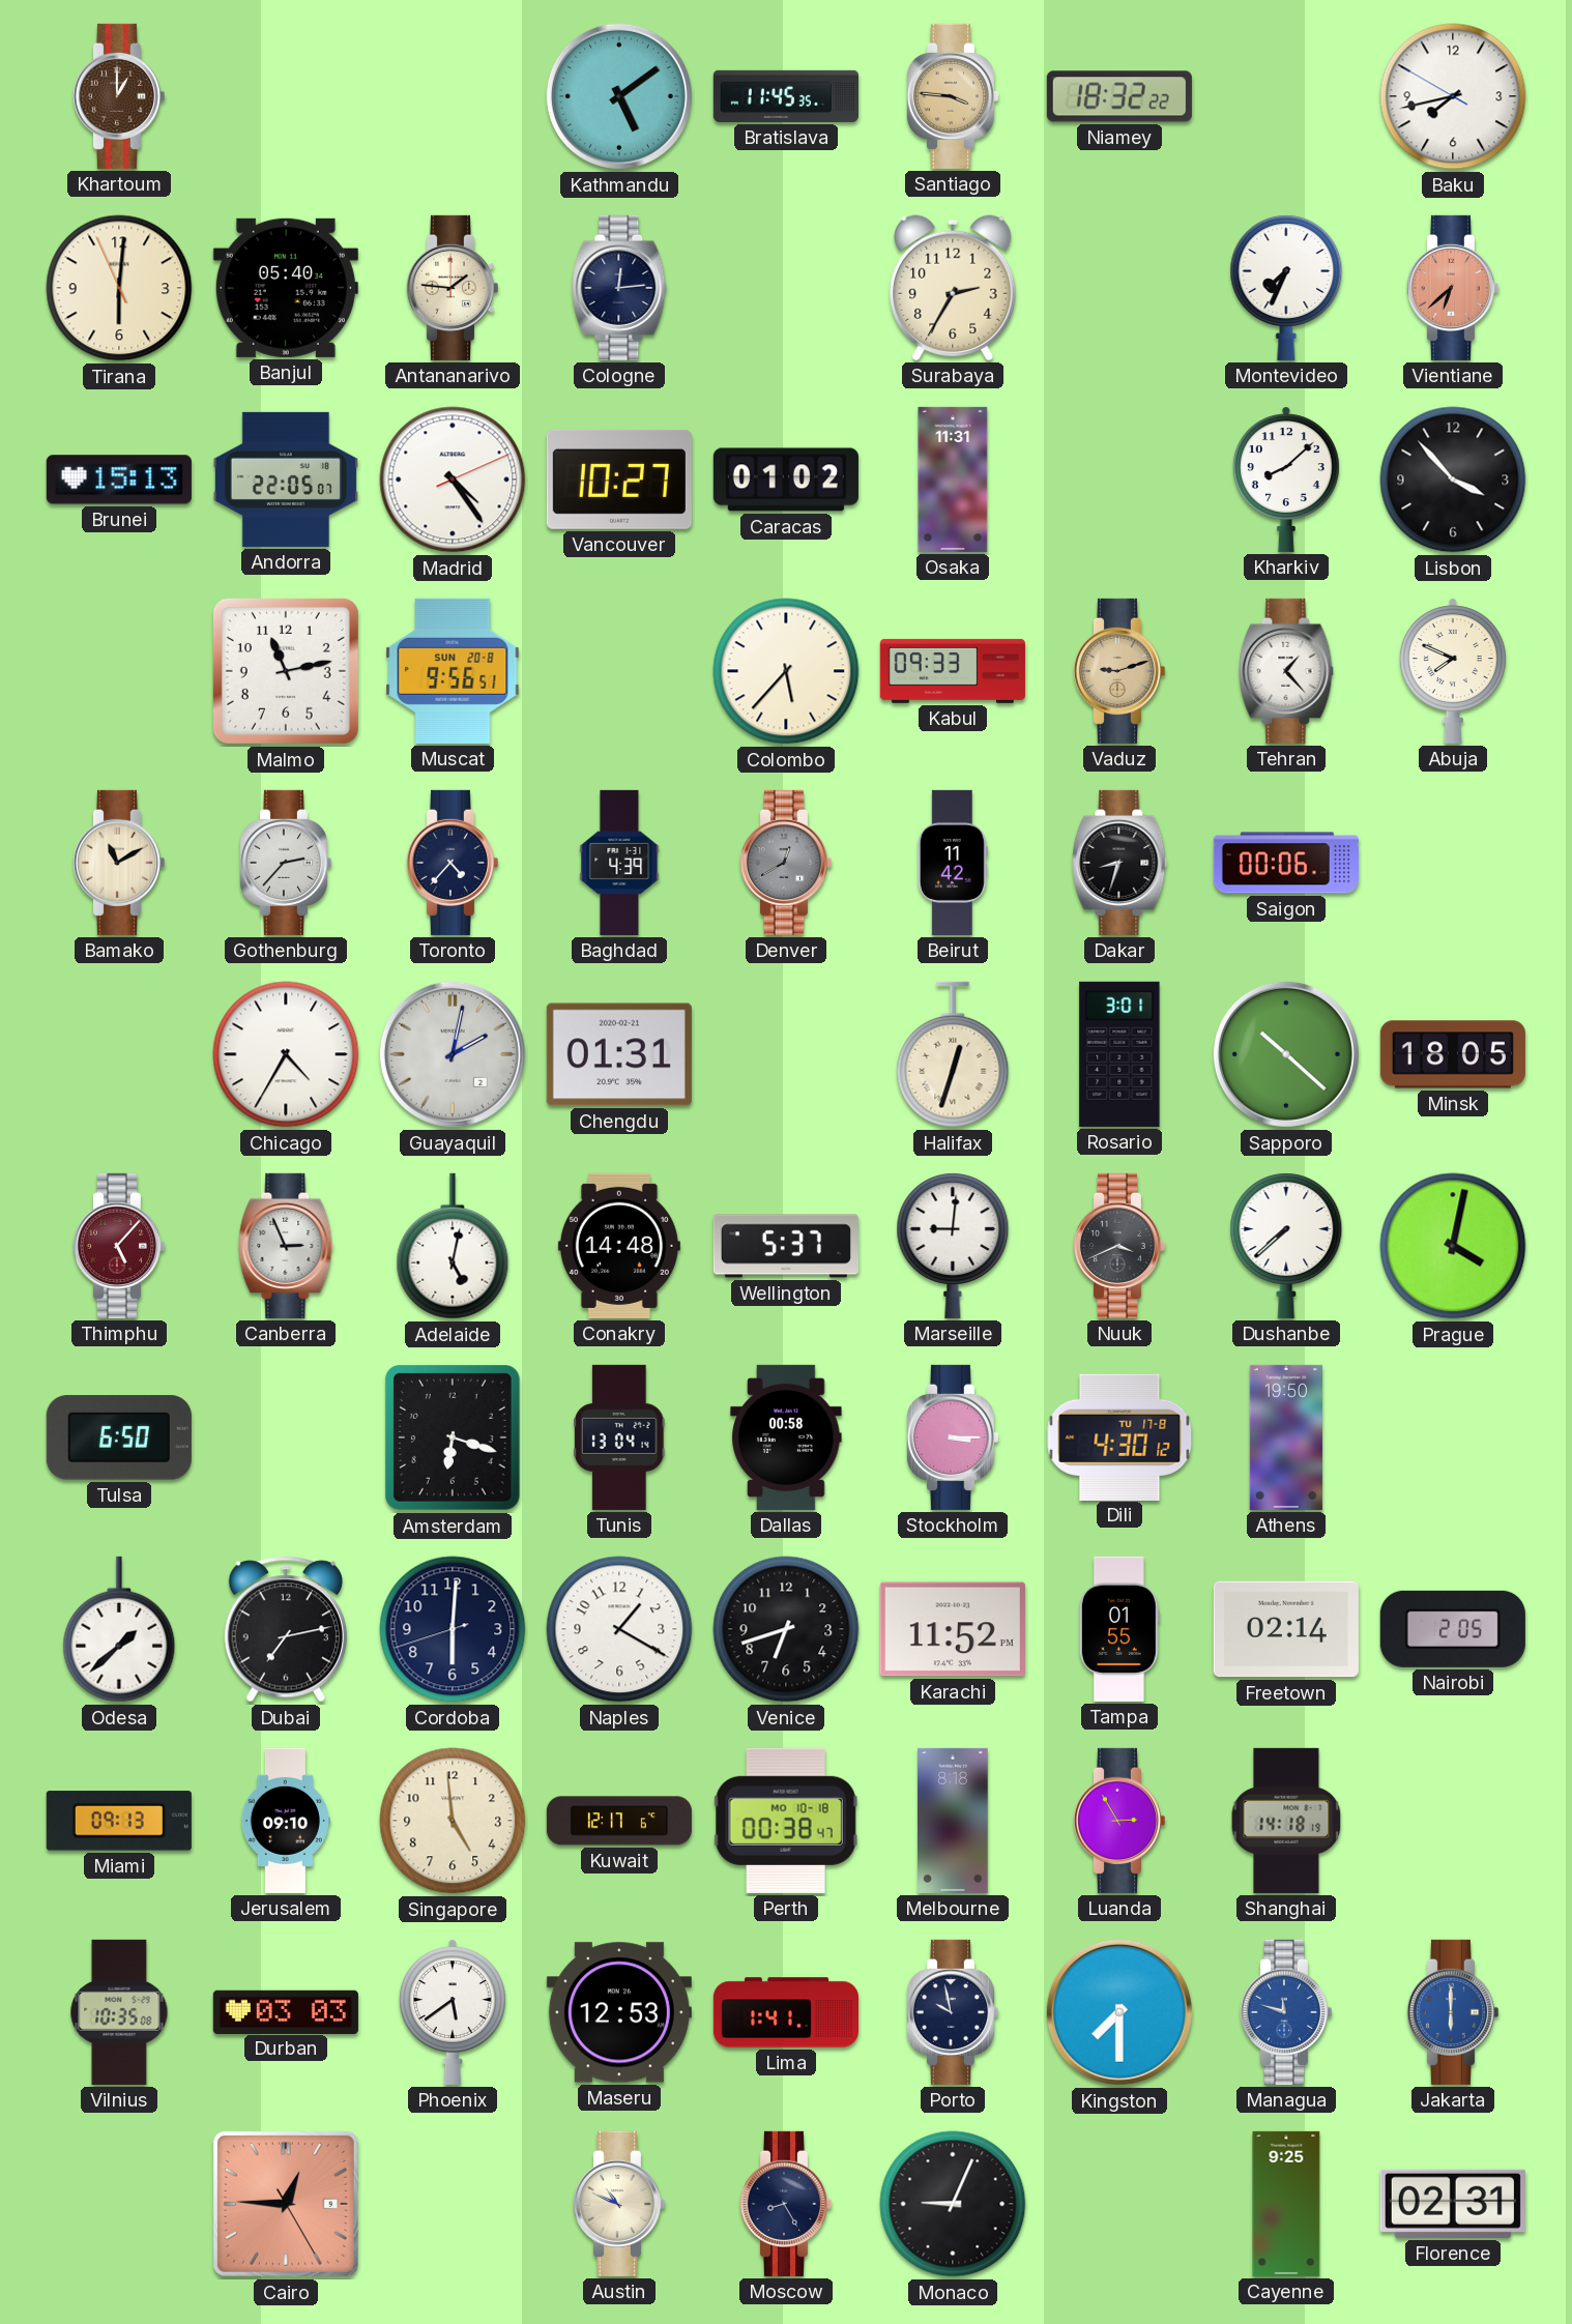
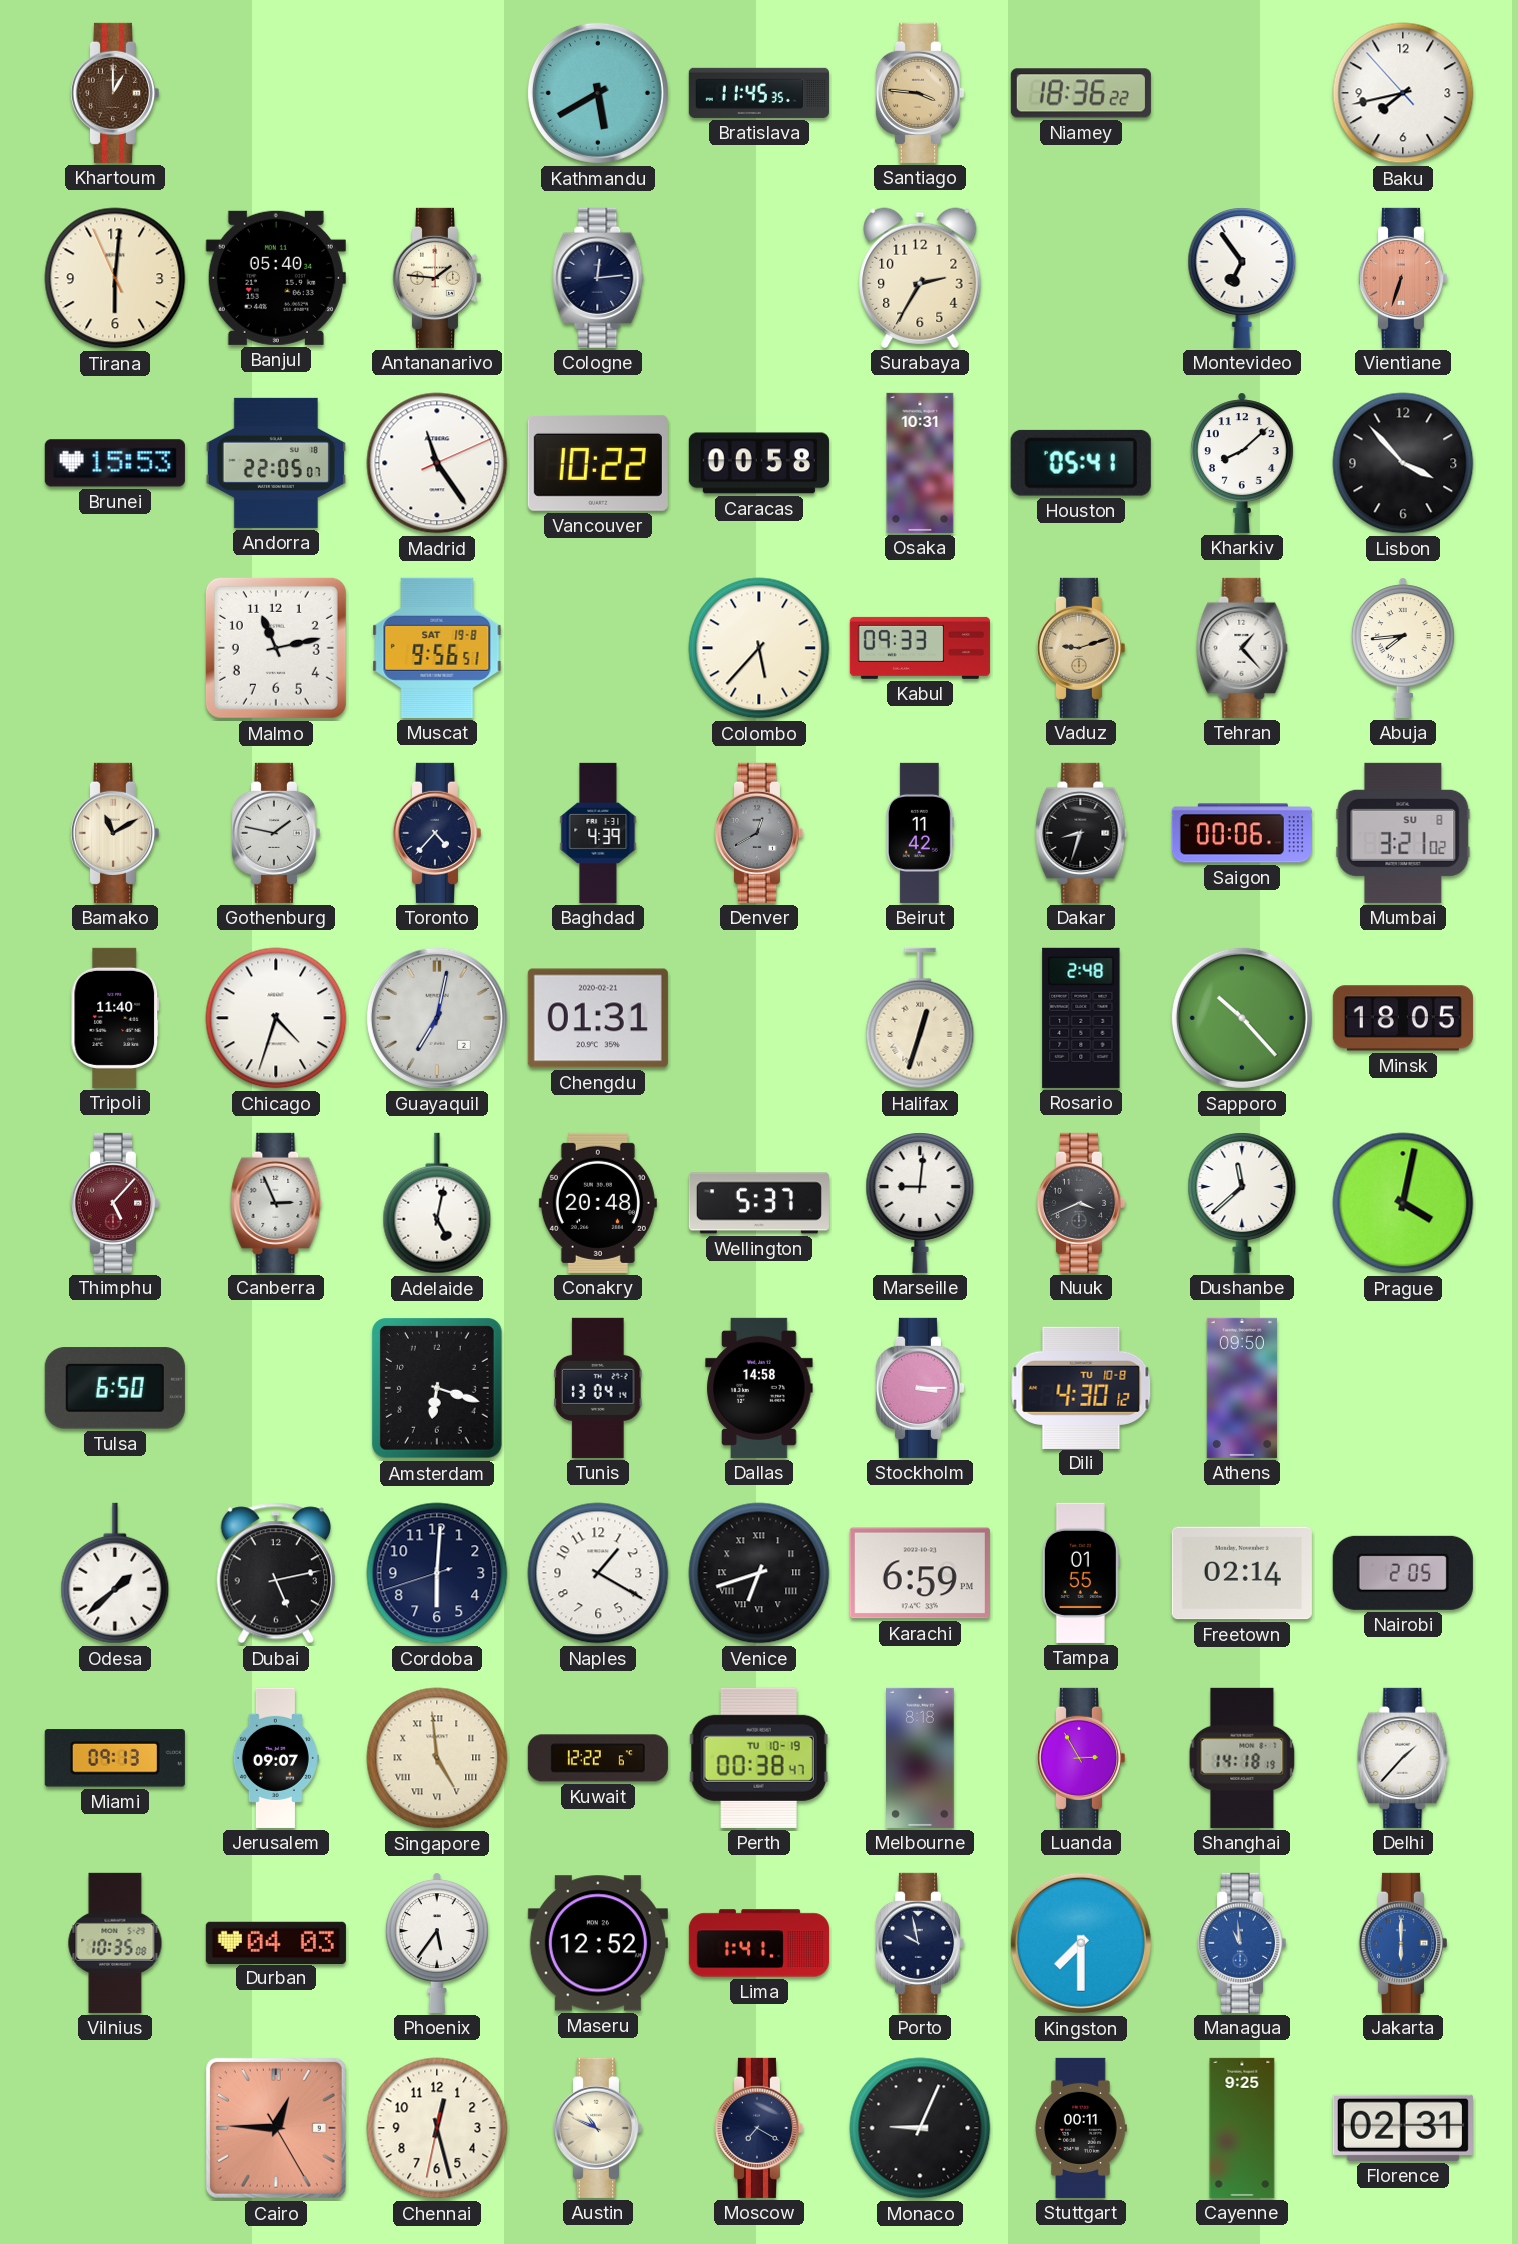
Kathmandu: 5:09 -> 5:40 (598, 93)
Niamey: 18:32 -> 18:36 (1081, 93)
Baku: 7:42:50 -> 7:42:53 (1403, 93)
Montevideo: 7:34 -> 6:54 (1242, 278)
Vientiane: 6:38 -> 6:33 (1402, 278)
Brunei: 15:13 -> 15:53 (115, 463)
Madrid: 4:24 -> 11:24 (437, 463)
Vancouver: 10:27 -> 10:22 (598, 463)
Caracas: 01:02 -> 00:58 (759, 463)
Osaka: 11:31 -> 10:31 (920, 463)
Houston: none -> 05:41 (1081, 463)
Muscat date: SUN 20-8 -> SAT 19-8 (437, 648)
Abuja: 7:49 -> 7:44 (1403, 648)
Gothenburg: 2:37 -> 1:47 (275, 833)
Mumbai: none -> 3:21 (1403, 833)
Tripoli: none -> 11:40 (115, 1018)
Chicago: 4:35 -> 4:33 (276, 1018)
Guayaquil: 2:02 -> 7:02 (437, 1018)
Rosario: 3:01 -> 2:48 (1081, 1018)
Sapporo: 10:22 -> 10:23 (1242, 1018)
Conakry: 14:48 -> 20:48 (598, 1203)
Dushanbe: 7:38 -> 11:38 (1242, 1203)
Dallas: 00:58 -> 14:58 (759, 1388)
Dili date: TU 17-8 -> TU 10-8 (1081, 1387)
Athens: 19:50 -> 09:50 (1242, 1388)
Dubai: 7:13 -> 5:13 (276, 1573)
Venice numerals: Arabic -> Roman (759, 1573)
Karachi: 11:52 -> 6:59 (920, 1573)
Jerusalem: 09:10 -> 09:07 (276, 1758)
Singapore numerals: Arabic -> Roman (437, 1758)
Kuwait: 12:17 -> 12:22 (598, 1758)
Perth date: MO 10-18 -> TU 10-19 (759, 1758)
Delhi: none -> 1:37 (1403, 1758)
Durban: 03:03 -> 04:03 (276, 1942)
Phoenix: 5:39 -> 5:36 (437, 1943)
Maseru: 12:53 -> 12:52 (598, 1943)
Managua: 11:48 -> 10:59 (1241, 1943)
Chennai: none -> 12:27 (437, 2128)
Moscow: 8:25 -> 7:20 (758, 2128)
Stuttgart: none -> 00:11 (1082, 2128)
